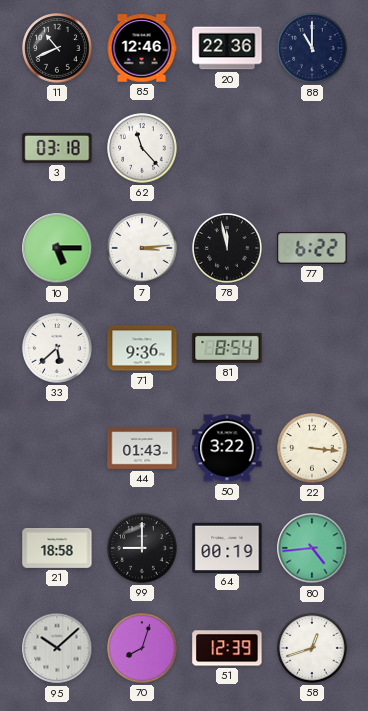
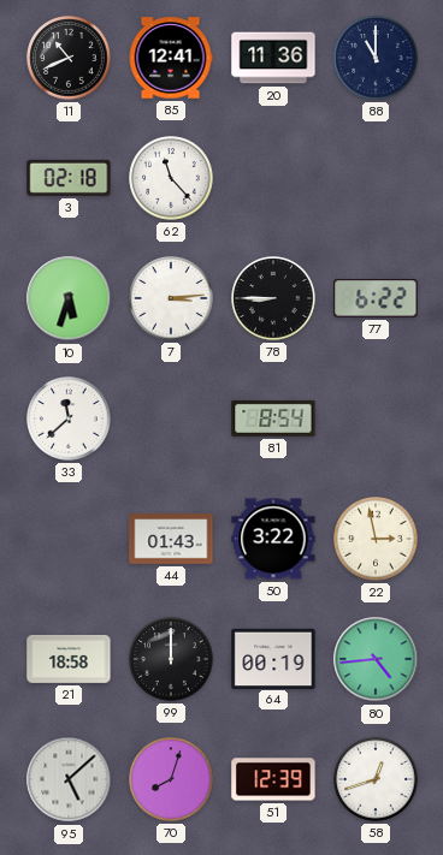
85: 12:46 -> 12:41 (171, 58)
20: 22:36 -> 11:36 (273, 58)
3: 03:18 -> 02:18 (69, 178)
10: 5:15 -> 5:33 (69, 298)
78: 11:58 -> 8:45 (273, 298)
33: 5:38 -> 11:38 (69, 418)
71: 9:36 -> none (142, 348)
22: 3:16 -> 2:58 (376, 539)
99: 9:00 -> 12:00 (171, 659)
95: 10:08 -> 5:08 (69, 779)
